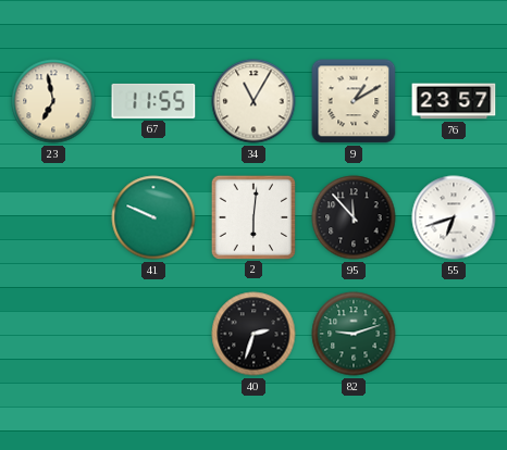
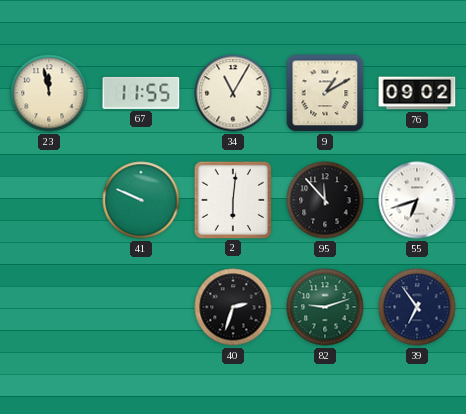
23: 6:58 -> 11:58 (49, 93)
76: 23:57 -> 09:02 (417, 93)
39: none -> 6:54 (417, 307)
